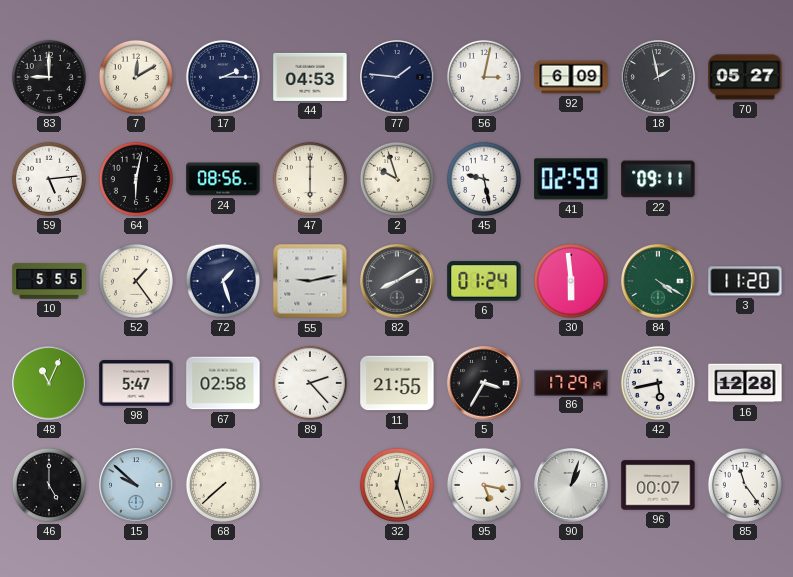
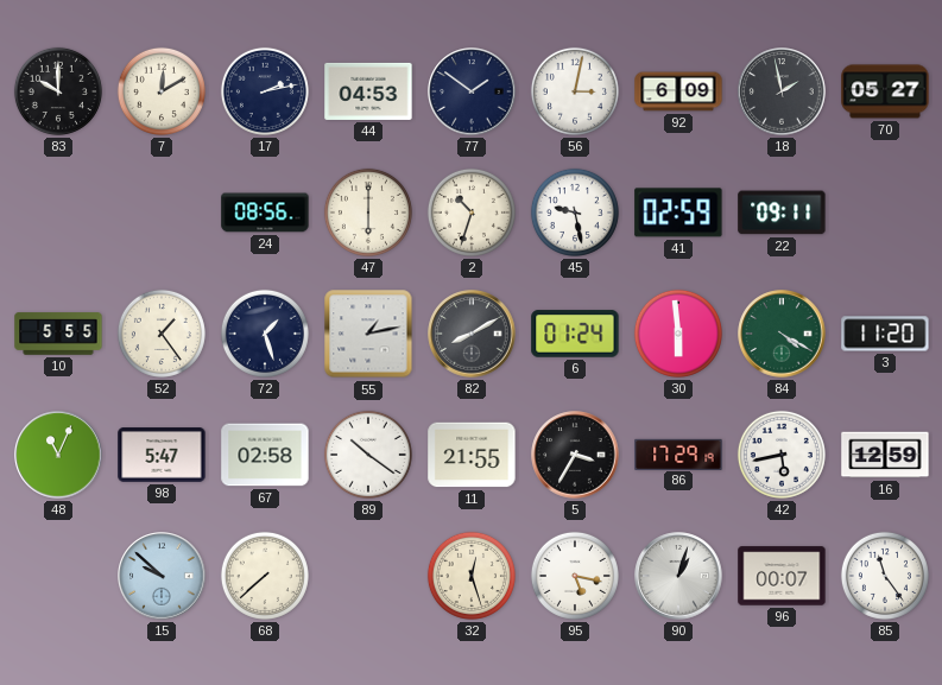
83: 9:00 -> 10:00 (58, 91)
17: 2:15 -> 2:13 (265, 91)
77: 1:46 -> 1:51 (472, 91)
59: 5:14 -> none (49, 179)
64: 6:02 -> none (136, 179)
2: 9:57 -> 10:33 (472, 213)
55: 9:13 -> 1:13 (368, 334)
89: 2:23 -> 10:21 (368, 455)
16: 12:28 -> 12:59 (885, 455)
46: 5:00 -> none (49, 485)
